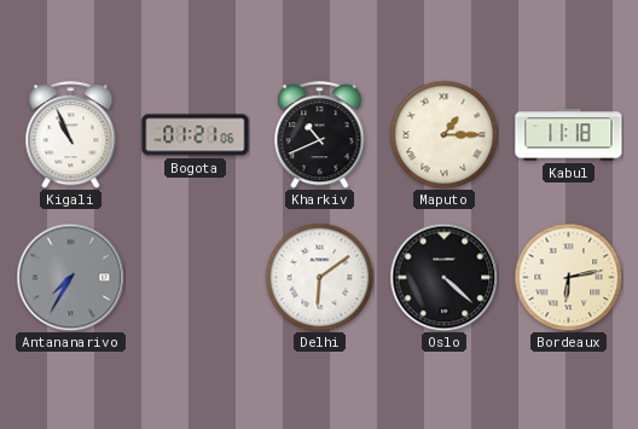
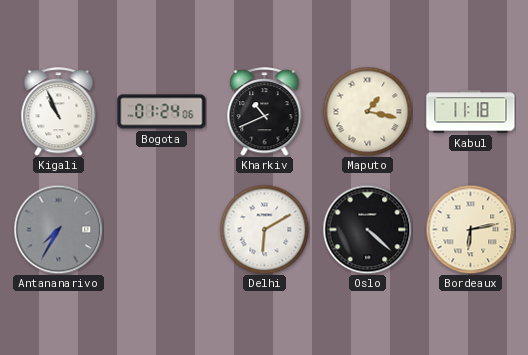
Bogota: 01:21 -> 01:24 (162, 112)
Maputo: 1:15 -> 1:17 (367, 111)
Delhi: 6:09 -> 6:10 (264, 229)
